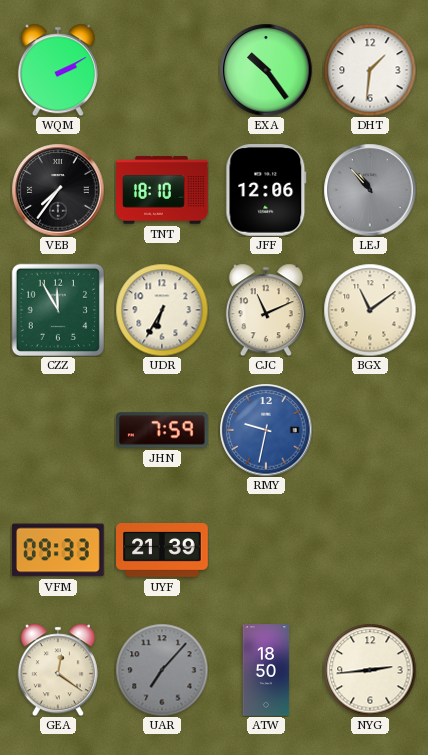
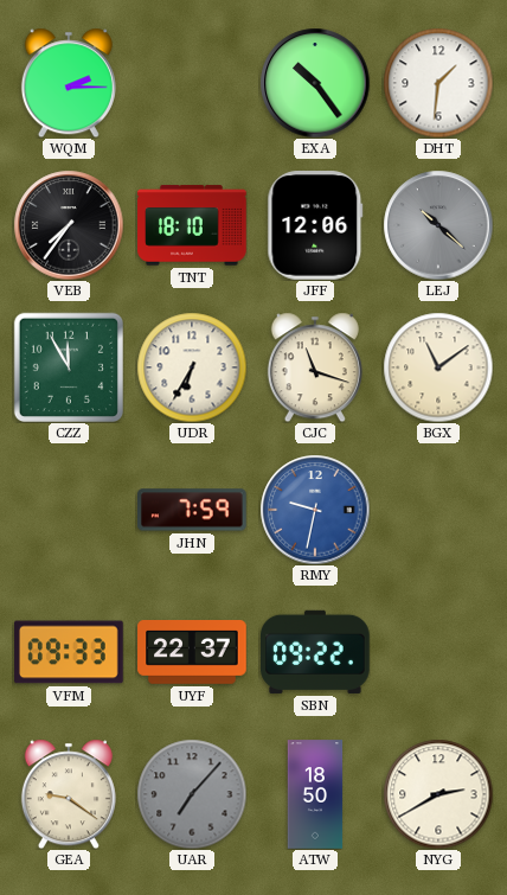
WQM: 2:10 -> 2:15 (69, 83)
LEJ: 10:53 -> 10:22 (438, 225)
CJC: 11:11 -> 11:18 (315, 367)
UYF: 21:39 -> 22:37 (192, 653)
SBN: none -> 09:22 (315, 652)
GEA: 12:21 -> 9:21 (69, 794)
NYG: 2:44 -> 2:40 (438, 794)
